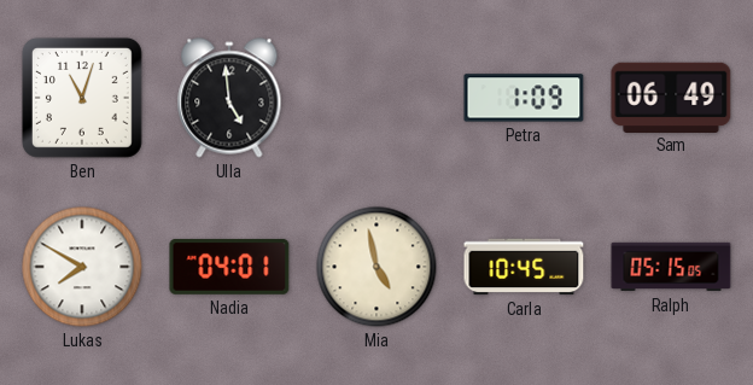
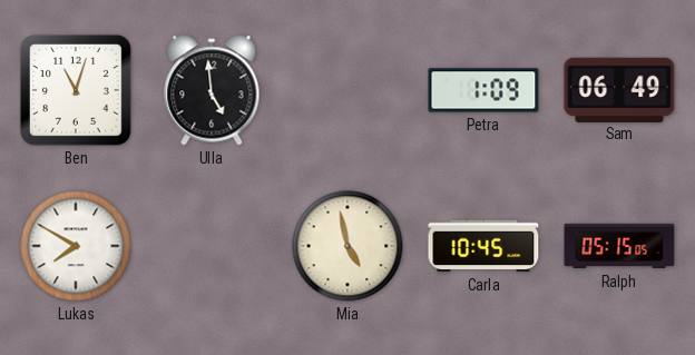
Nadia: 04:01 -> none (229, 267)
